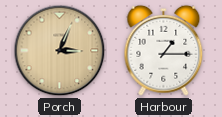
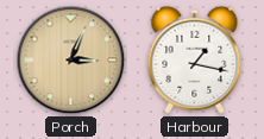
Harbour: 1:15 -> 1:17 (195, 59)
